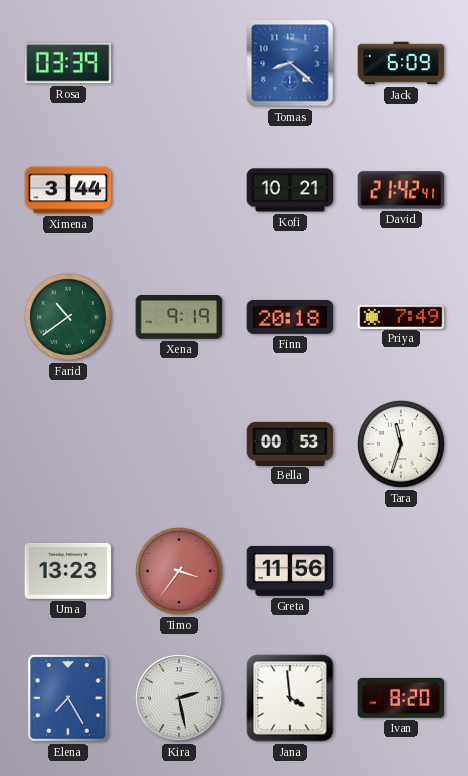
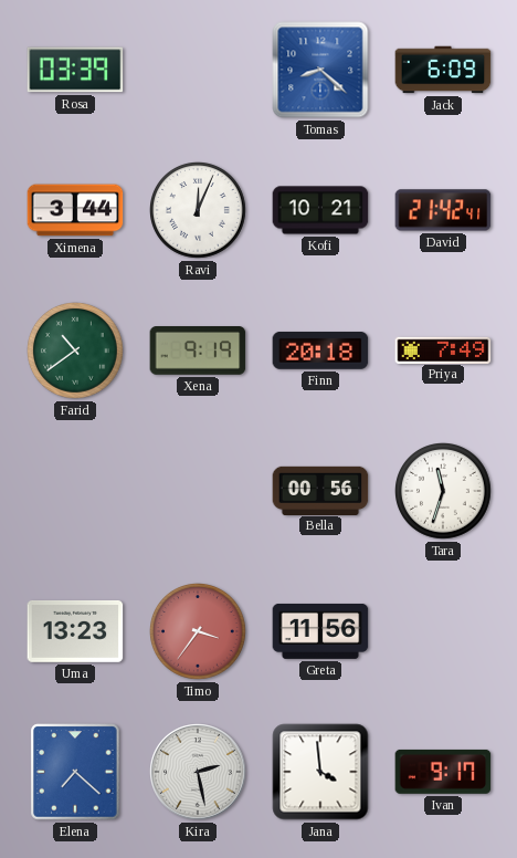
Ravi: none -> 12:04 (199, 211)
Bella: 00:53 -> 00:56 (320, 490)
Elena: 7:25 -> 7:22 (75, 772)
Ivan: 8:20 -> 9:17 (443, 772)
